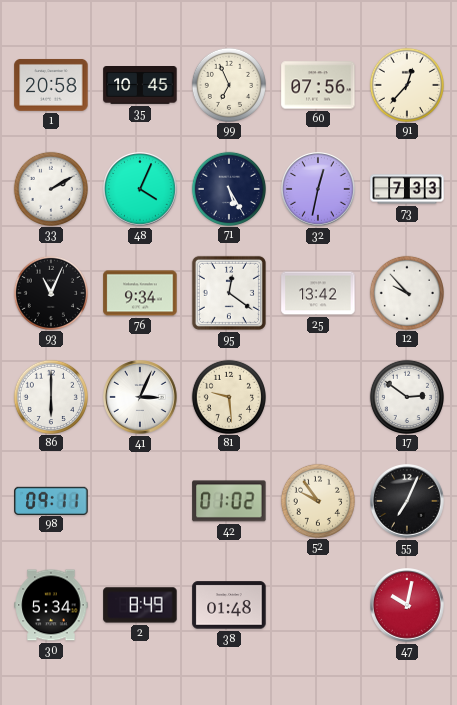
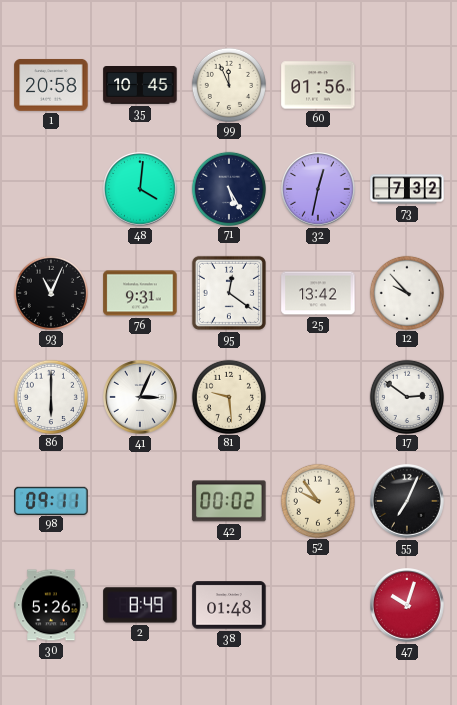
99: 6:56 -> 11:56 (228, 84)
60: 07:56 -> 01:56 (318, 85)
91: 12:37 -> none (406, 84)
33: 2:10 -> none (50, 188)
48: 4:04 -> 4:01 (140, 189)
73: 7:33 -> 7:32 (407, 189)
76: 9:34 -> 9:31 (140, 293)
42: 01:02 -> 00:02 (229, 501)
30: 5:34 -> 5:26 (51, 605)
47: 10:02 -> 10:03 (407, 605)
